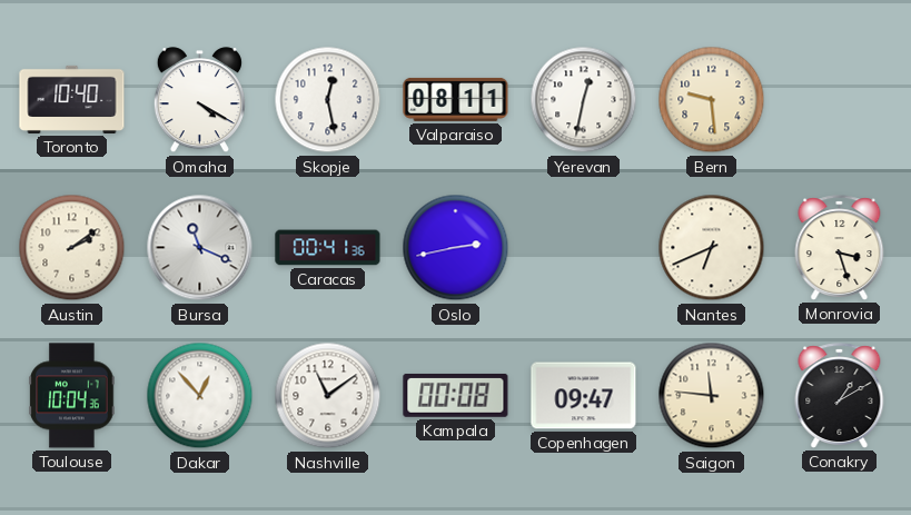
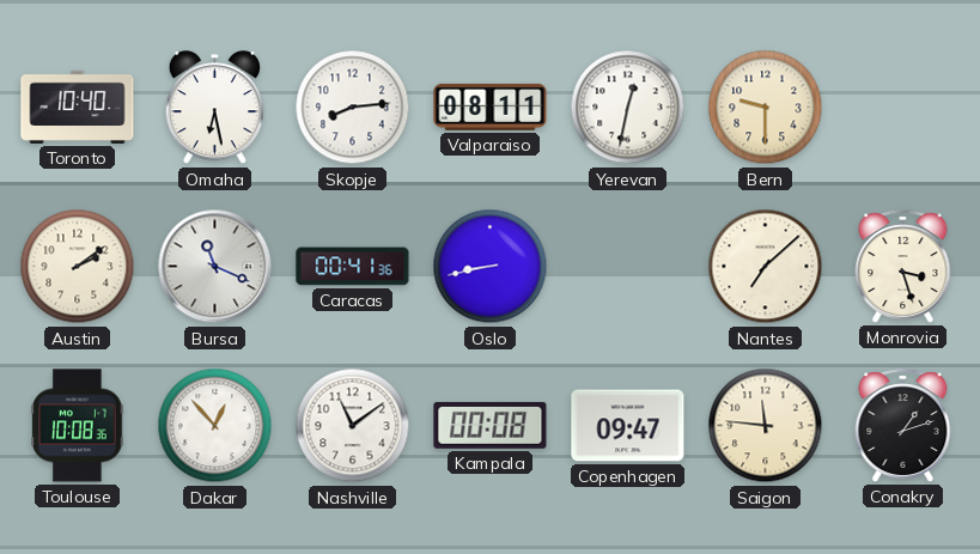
Omaha: 4:20 -> 6:28 (214, 108)
Skopje: 12:28 -> 8:14 (353, 108)
Bern: 9:29 -> 9:30 (766, 108)
Oslo: 2:43 -> 8:43 (491, 267)
Nantes: 6:41 -> 7:08 (766, 267)
Toulouse: 10:04 -> 10:08 (78, 426)
Conakry: 1:10 -> 1:12 (903, 426)
